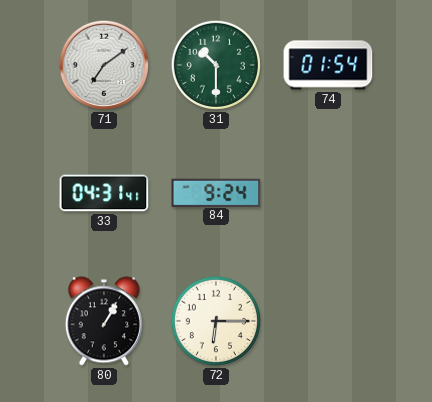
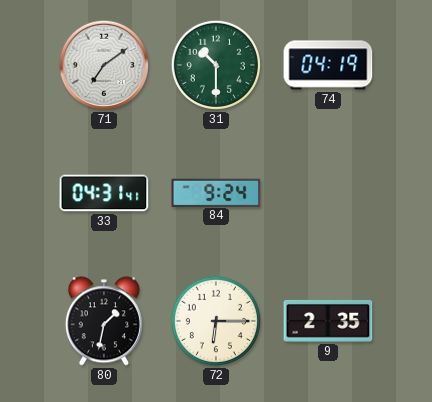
74: 01:54 -> 04:19 (328, 65)
80: 1:05 -> 1:32 (104, 321)
9: none -> 2:35 (328, 321)
